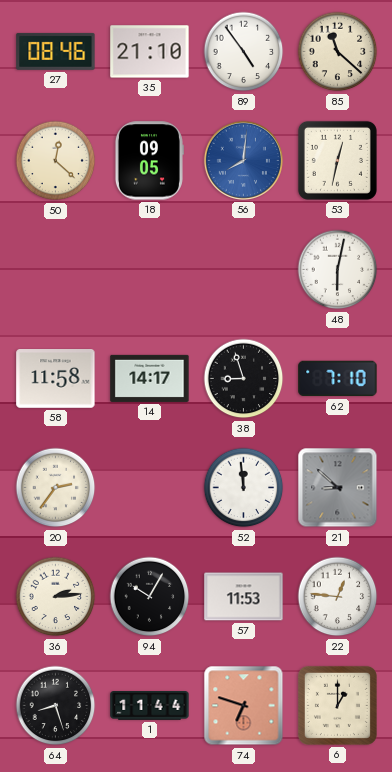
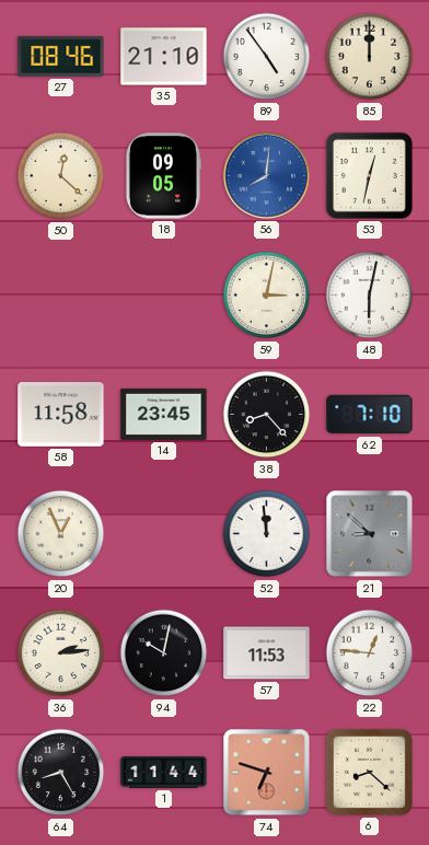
85: 11:22 -> 12:00 (370, 57)
59: none -> 3:02 (267, 296)
14: 14:17 -> 23:45 (164, 414)
38: 8:57 -> 8:23 (267, 415)
20: 2:36 -> 12:56 (61, 534)
94: 10:05 -> 10:02 (164, 653)
64: 8:27 -> 8:25 (61, 773)
6: 1:00 -> 8:22 (369, 772)
